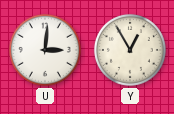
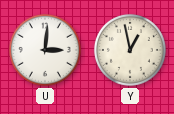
Y: 12:55 -> 12:58 (130, 50)
